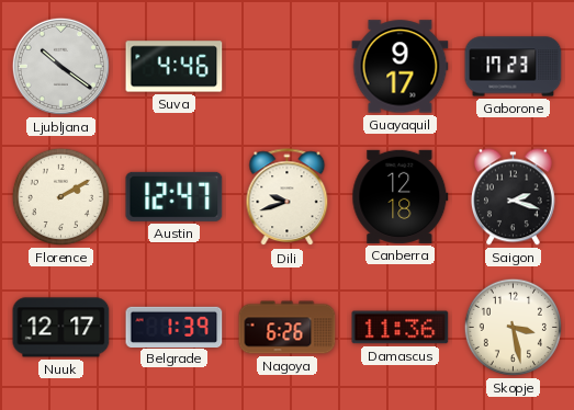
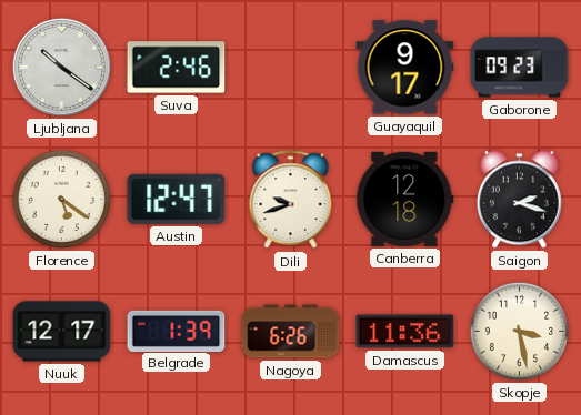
Suva: 4:46 -> 2:46 (177, 68)
Gaborone: 17:23 -> 09:23 (520, 68)
Florence: 2:10 -> 5:21 (61, 199)
